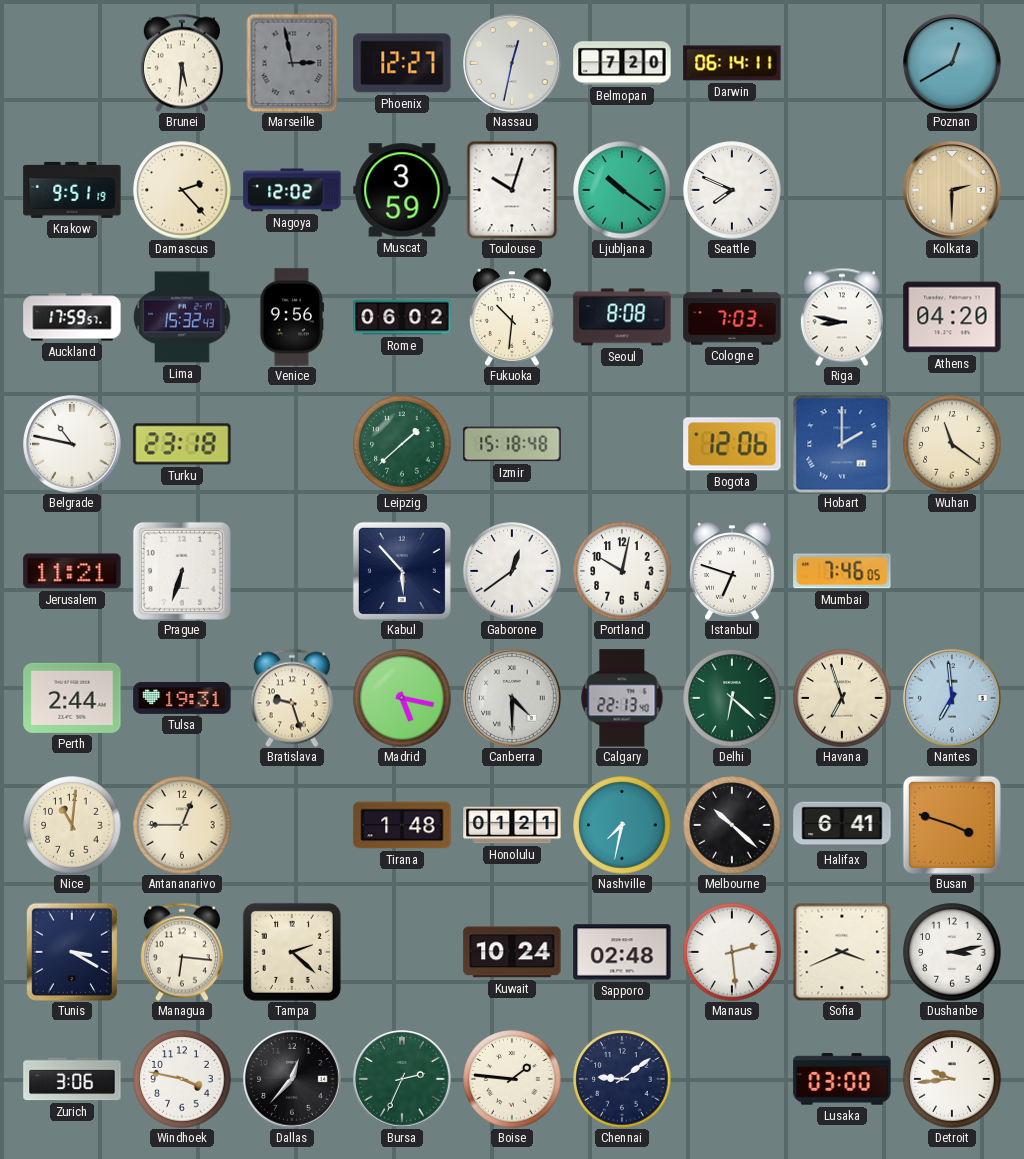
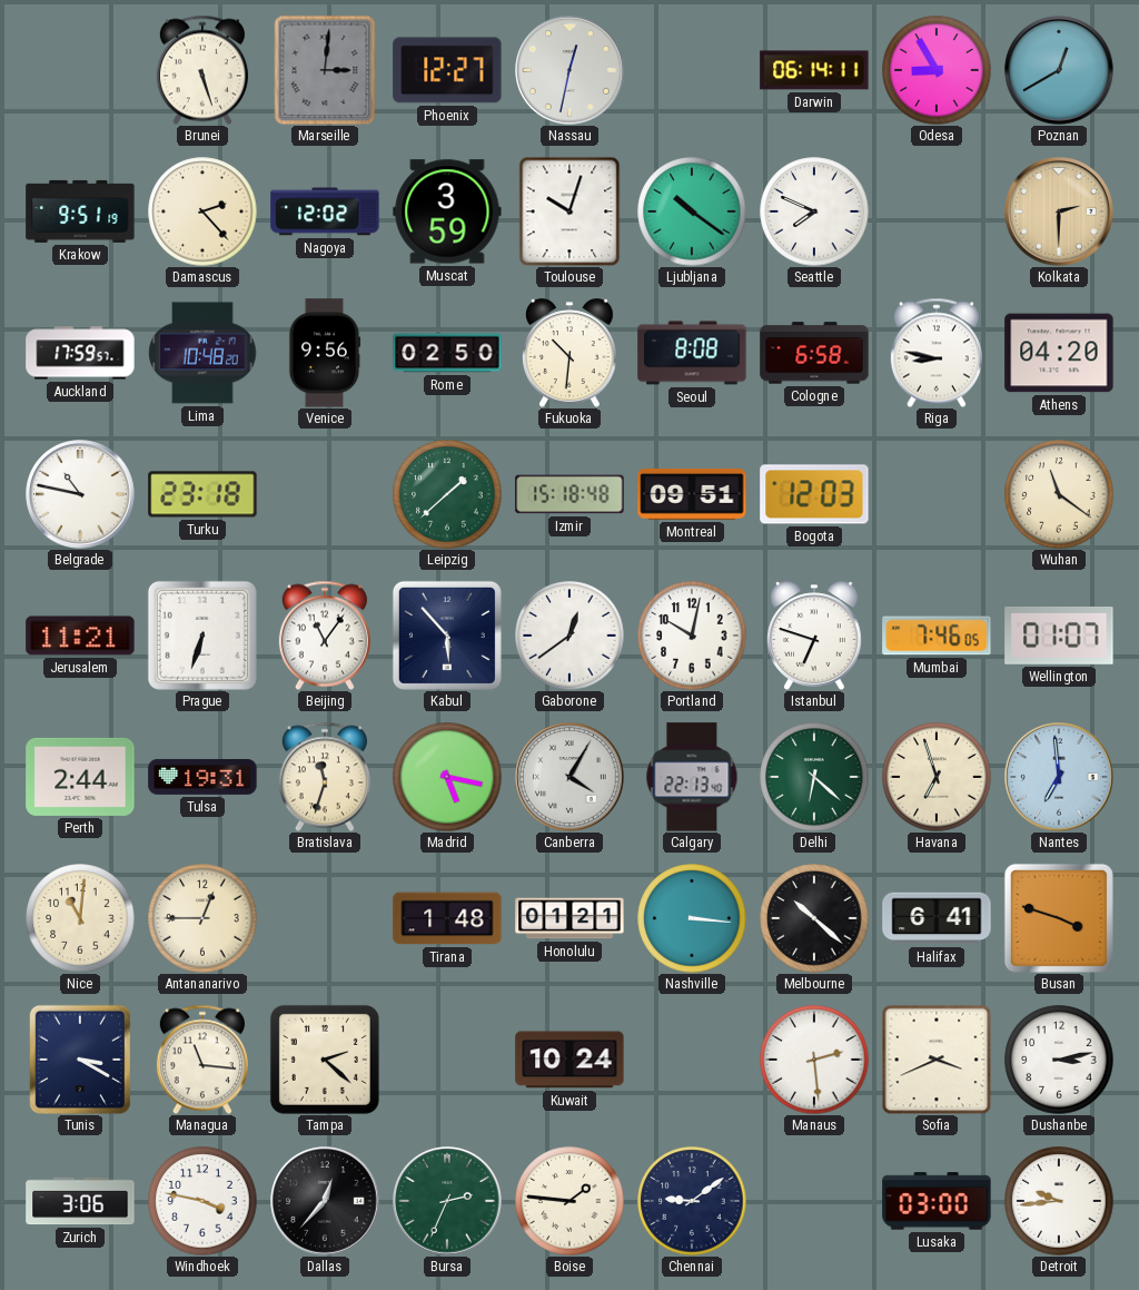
Brunei: 5:31 -> 5:27 (202, 70)
Marseille: 2:58 -> 3:01 (325, 70)
Belmopan: 7:20 -> none (622, 63)
Odesa: none -> 8:55 (937, 70)
Lima: 15:32 -> 10:48 (202, 353)
Rome: 06:02 -> 02:50 (447, 353)
Cologne: 7:03 -> 6:58 (814, 353)
Montreal: none -> 09:51 (692, 494)
Bogota: 12:06 -> 12:03 (814, 494)
Hobart: 2:00 -> none (842, 444)
Beijing: none -> 11:06 (325, 636)
Wellington: none -> 01:07 (1059, 636)
Bratislava: 9:27 -> 11:33 (325, 777)
Canberra: 4:30 -> 4:05 (569, 777)
Nashville: 7:32 -> 3:16 (692, 918)
Managua: 6:16 -> 11:16 (202, 1060)
Sapporo: 02:48 -> none (622, 952)
